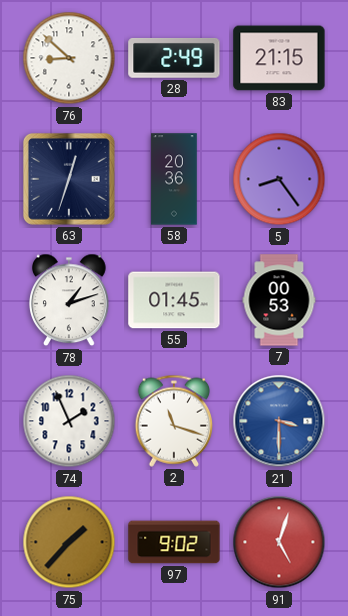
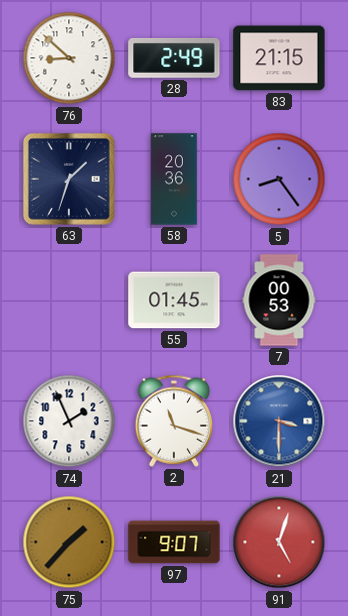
63: 12:33 -> 1:33 (69, 179)
78: 1:12 -> none (70, 300)
97: 9:02 -> 9:07 (174, 542)
